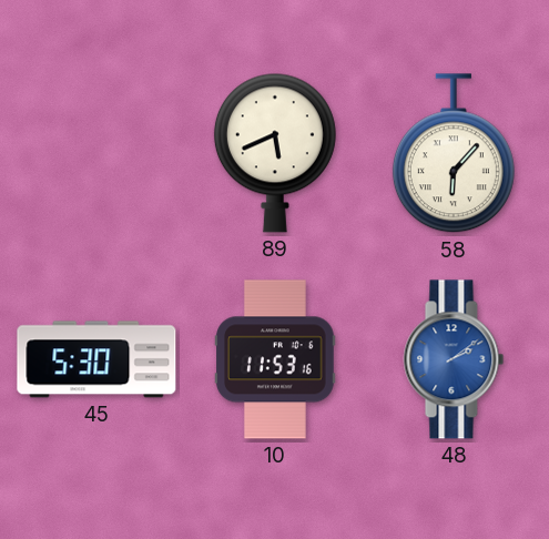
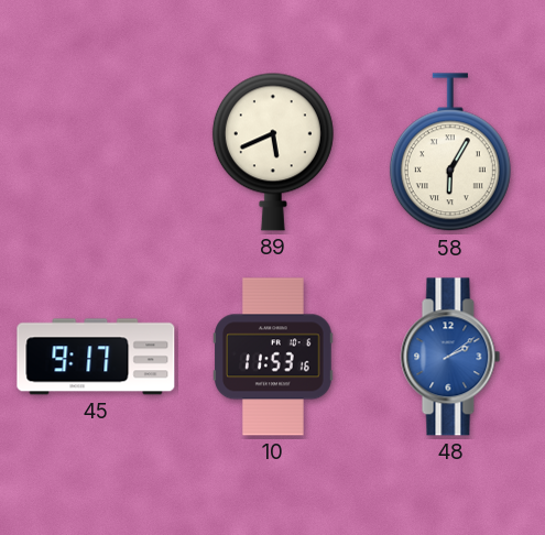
58: 6:07 -> 6:05 (450, 153)
45: 5:30 -> 9:17 (96, 357)
